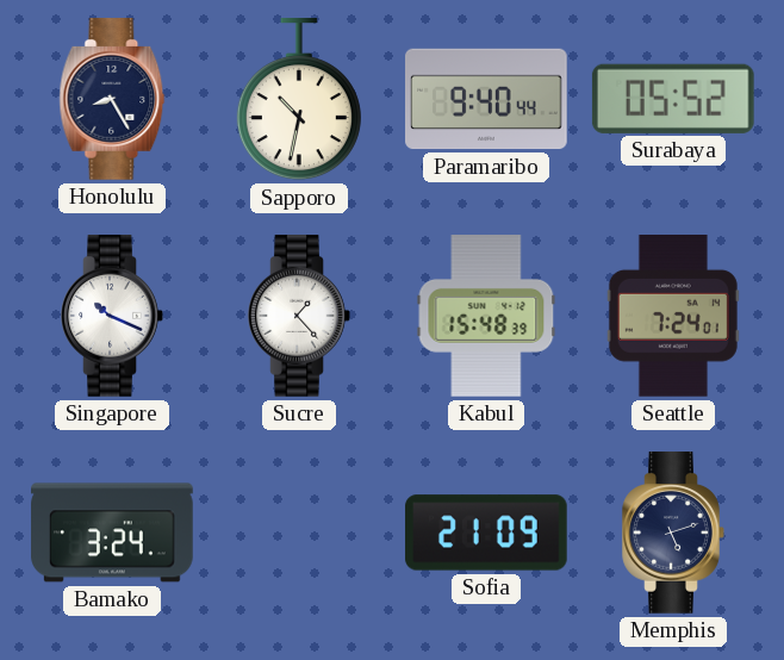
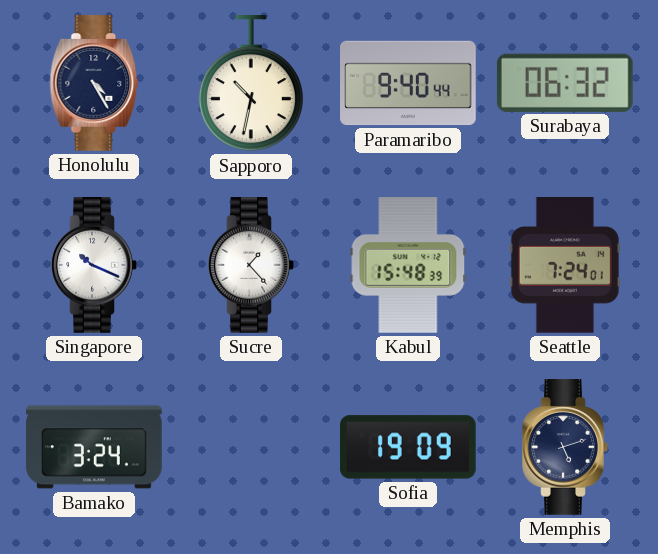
Honolulu: 8:25 -> 4:25 (94, 83)
Surabaya: 05:52 -> 06:32 (565, 83)
Sofia: 21:09 -> 19:09 (408, 447)
